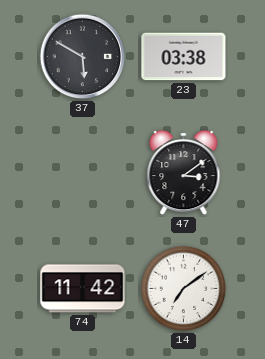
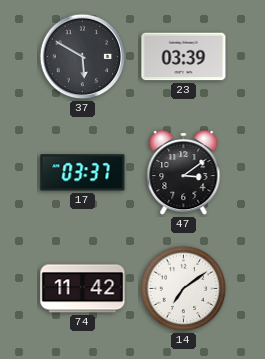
23: 03:38 -> 03:39 (184, 57)
17: none -> 03:37 (83, 173)
